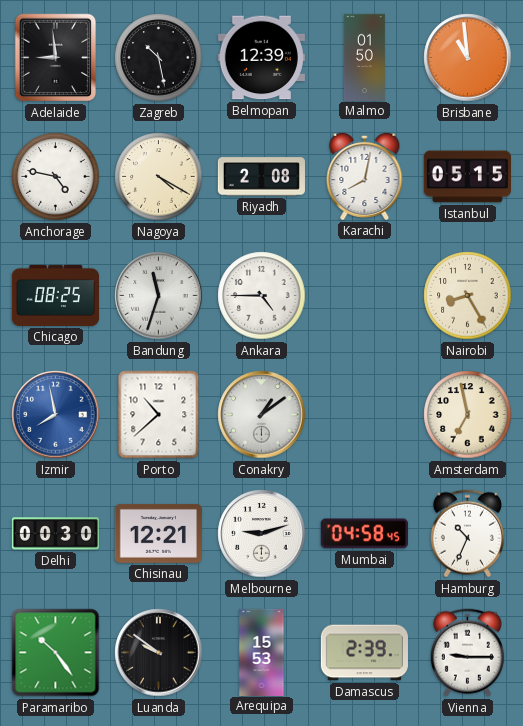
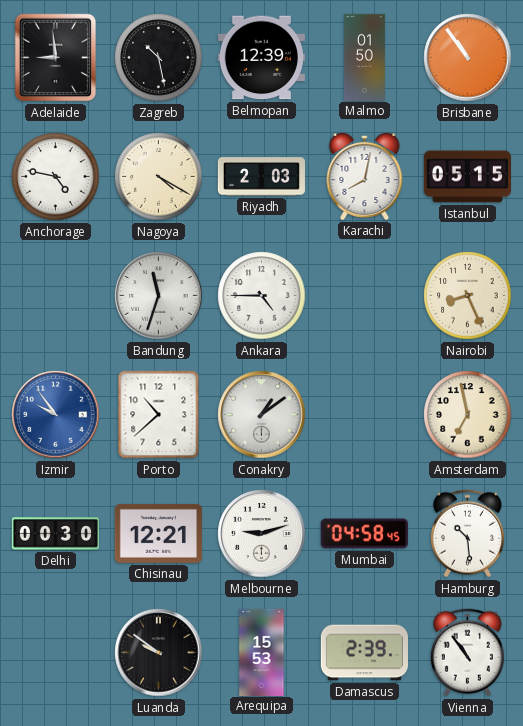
Brisbane: 10:59 -> 10:54 (468, 58)
Riyadh: 2:08 -> 2:03 (261, 177)
Chicago: 08:25 -> none (55, 295)
Nairobi: 8:25 -> 8:26 (468, 296)
Izmir: 7:58 -> 9:54 (56, 415)
Hamburg: 10:34 -> 10:29 (467, 534)
Paramaribo: 10:24 -> none (56, 653)
Vienna: 9:15 -> 10:54 (467, 653)
